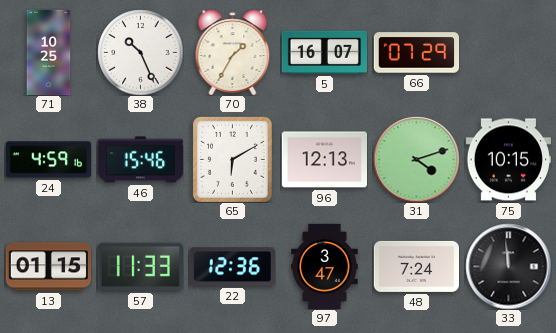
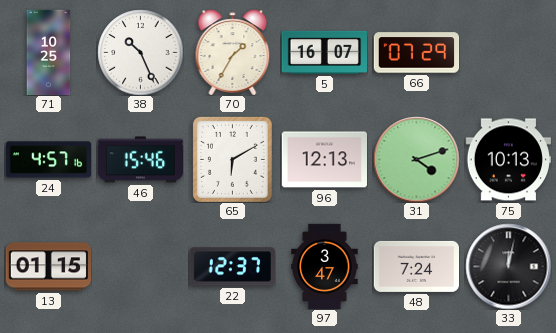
24: 4:59 -> 4:57 (48, 160)
75: 10:15 -> 10:13 (508, 160)
57: 11:33 -> none (140, 267)
22: 12:36 -> 12:37 (232, 267)
33: 11:59 -> 12:02 (508, 266)
